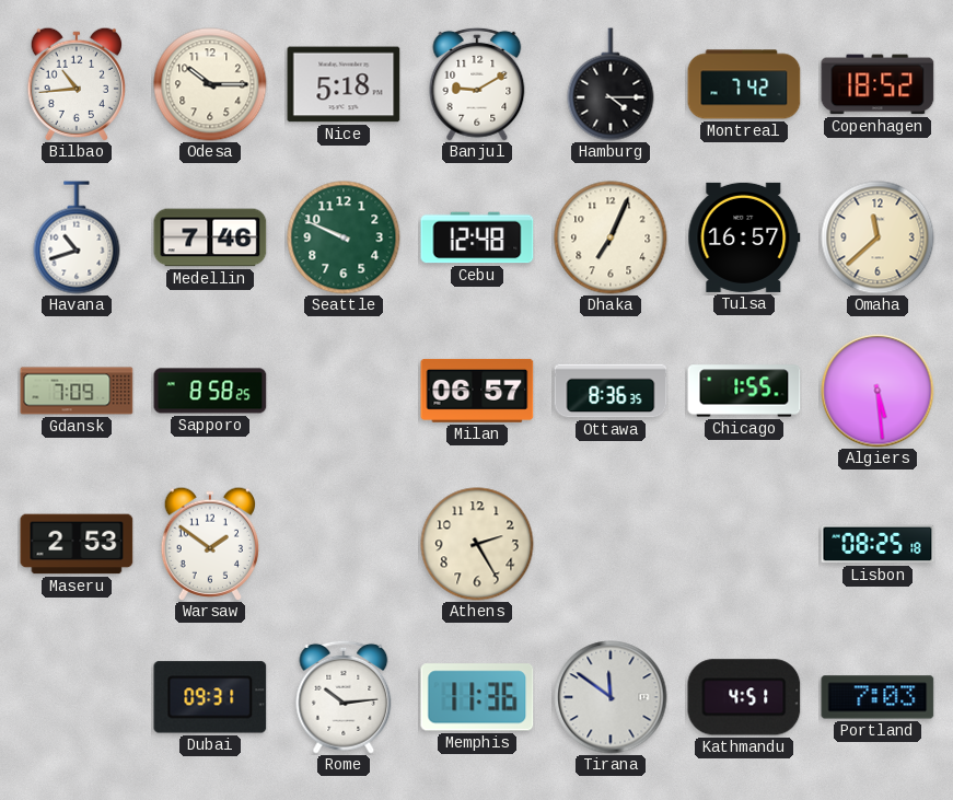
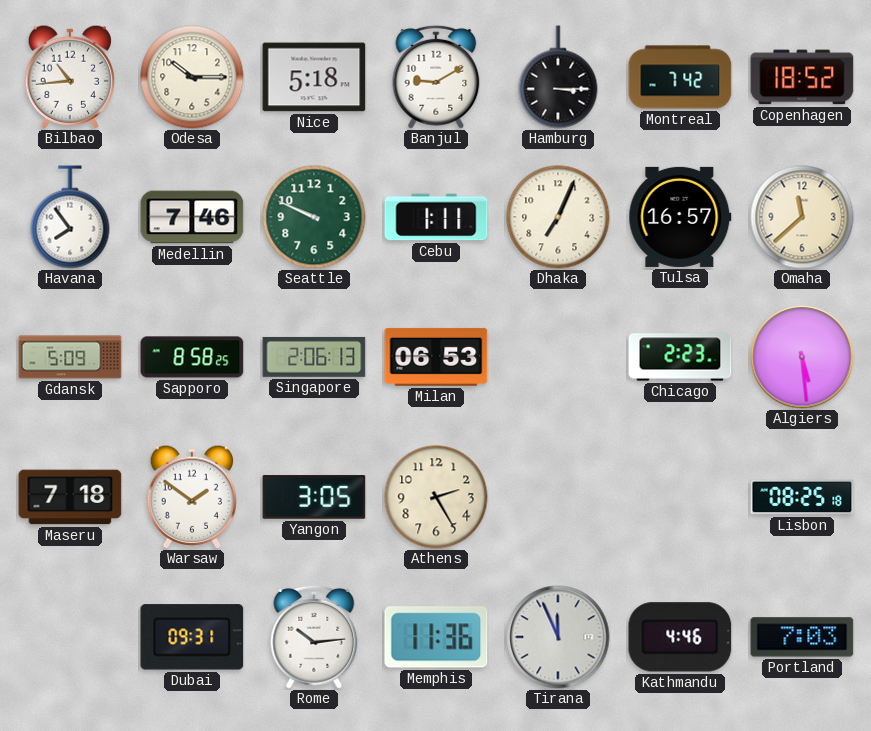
Hamburg: 4:15 -> 3:15 (558, 77)
Havana: 10:42 -> 7:54 (70, 217)
Cebu: 12:48 -> 1:11 (436, 217)
Gdansk: 7:09 -> 5:09 (70, 357)
Singapore: none -> 2:06 (314, 357)
Milan: 06:57 -> 06:53 (436, 357)
Ottawa: 8:36 -> none (611, 391)
Chicago: 1:55 -> 2:23 (680, 357)
Maseru: 2:53 -> 7:18 (70, 497)
Yangon: none -> 3:05 (314, 497)
Tirana: 11:51 -> 11:56 (558, 637)
Kathmandu: 4:51 -> 4:46 (680, 637)
